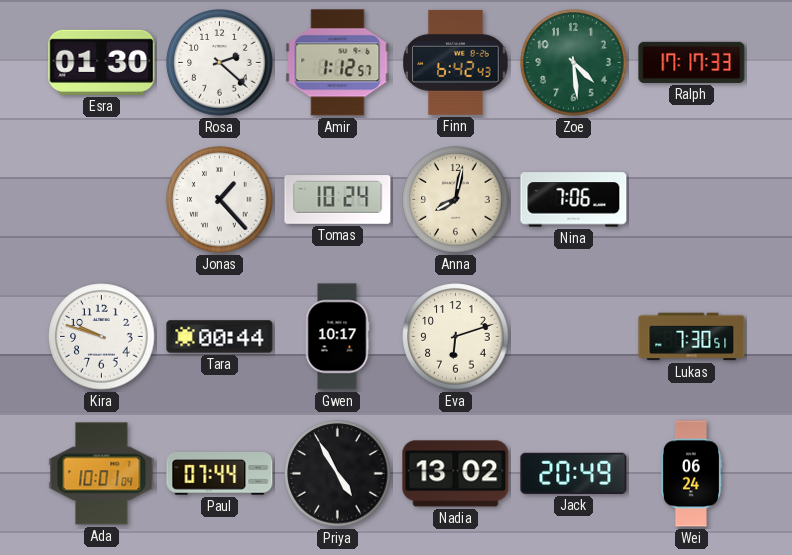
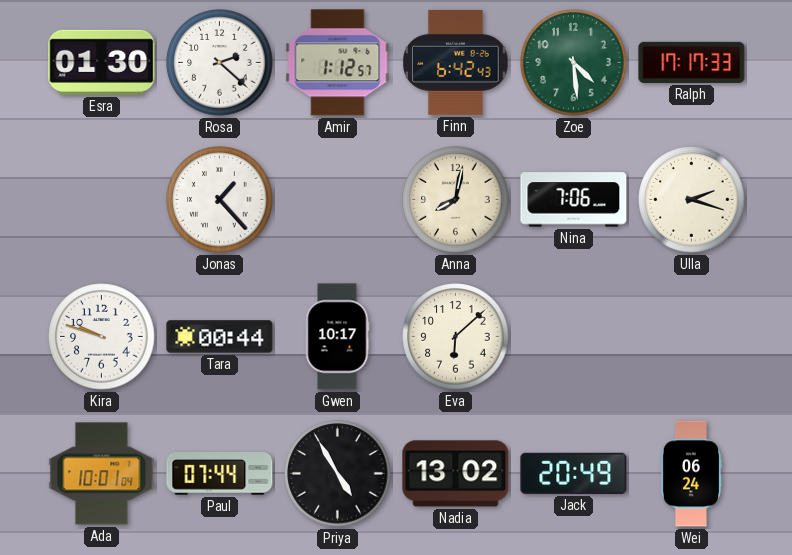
Tomas: 10:24 -> none (338, 200)
Ulla: none -> 2:18 (692, 200)
Eva: 6:12 -> 6:08 (456, 337)
Lukas: 7:30 -> none (692, 337)
